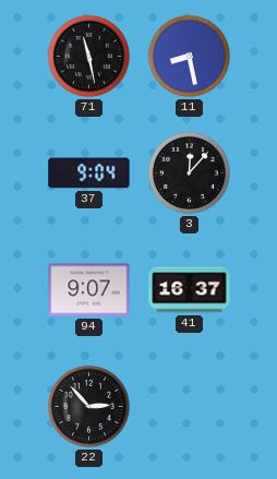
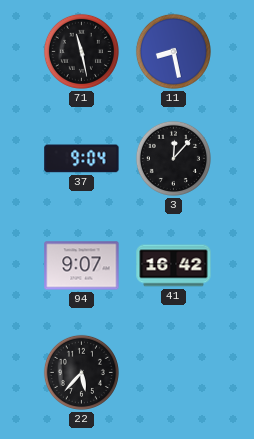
41: 16:37 -> 16:42 (174, 266)
22: 2:53 -> 5:37 (81, 372)
